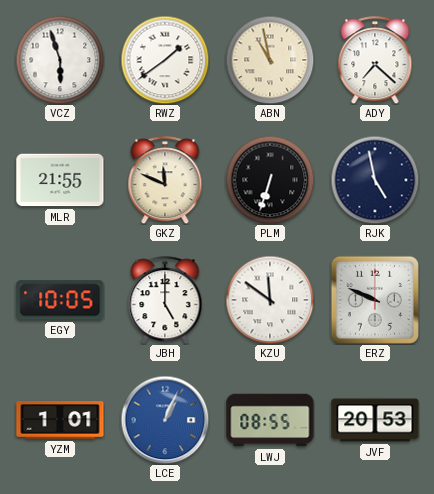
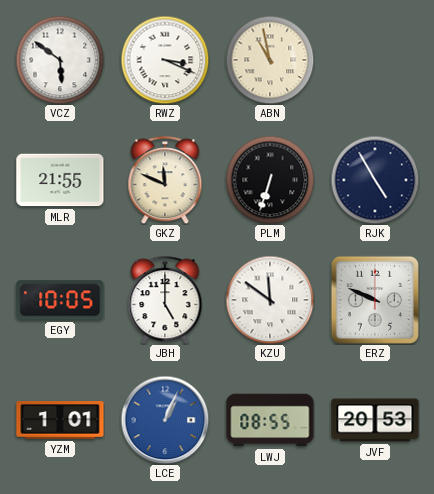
VCZ: 5:57 -> 5:51 (60, 60)
RWZ: 1:39 -> 3:19 (165, 60)
ADY: 7:22 -> none (375, 60)
RJK: 4:58 -> 4:55 (375, 180)
